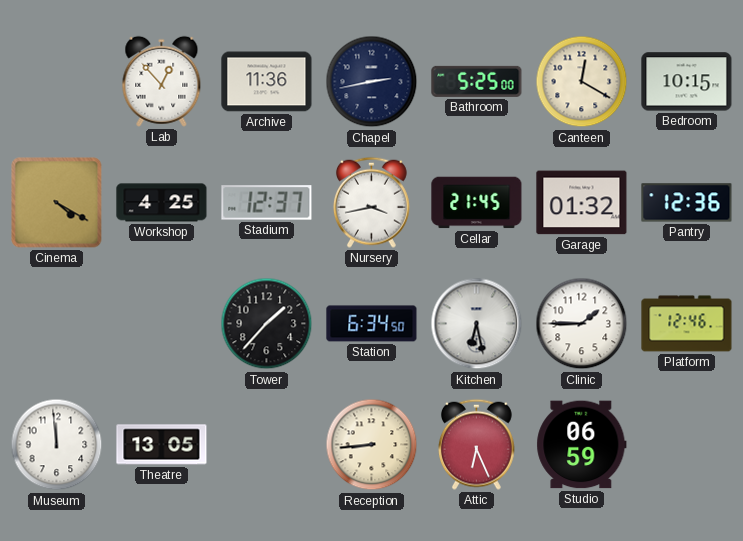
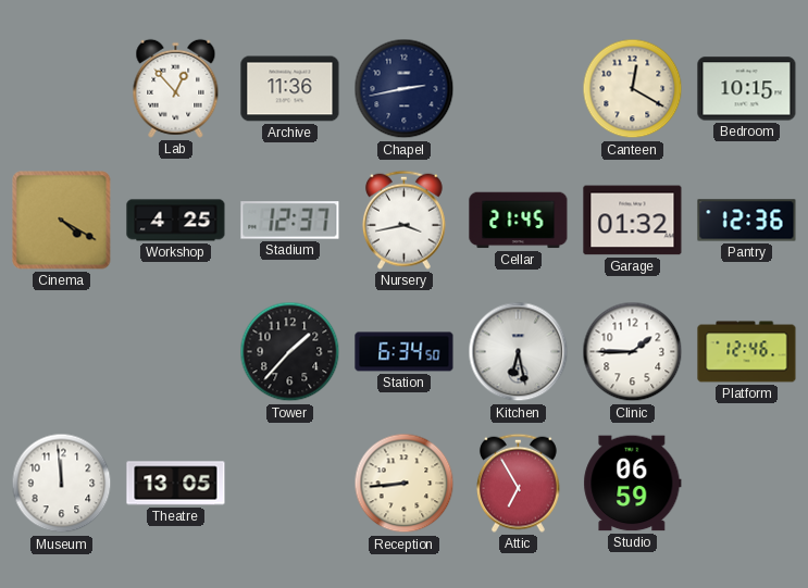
Bathroom: 5:25 -> none (477, 81)
Attic: 6:26 -> 6:55 (518, 483)
